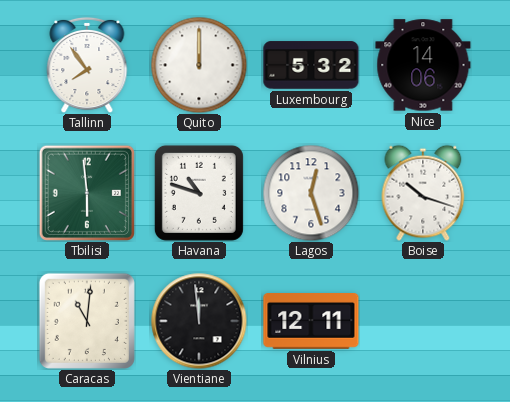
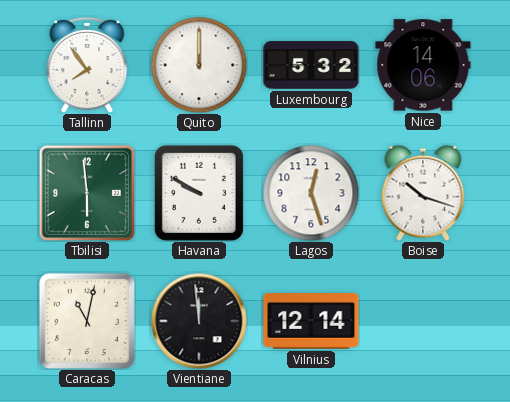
Havana: 10:48 -> 9:50 (199, 193)
Caracas: 11:01 -> 11:02 (87, 321)
Vilnius: 12:11 -> 12:14 (311, 322)
